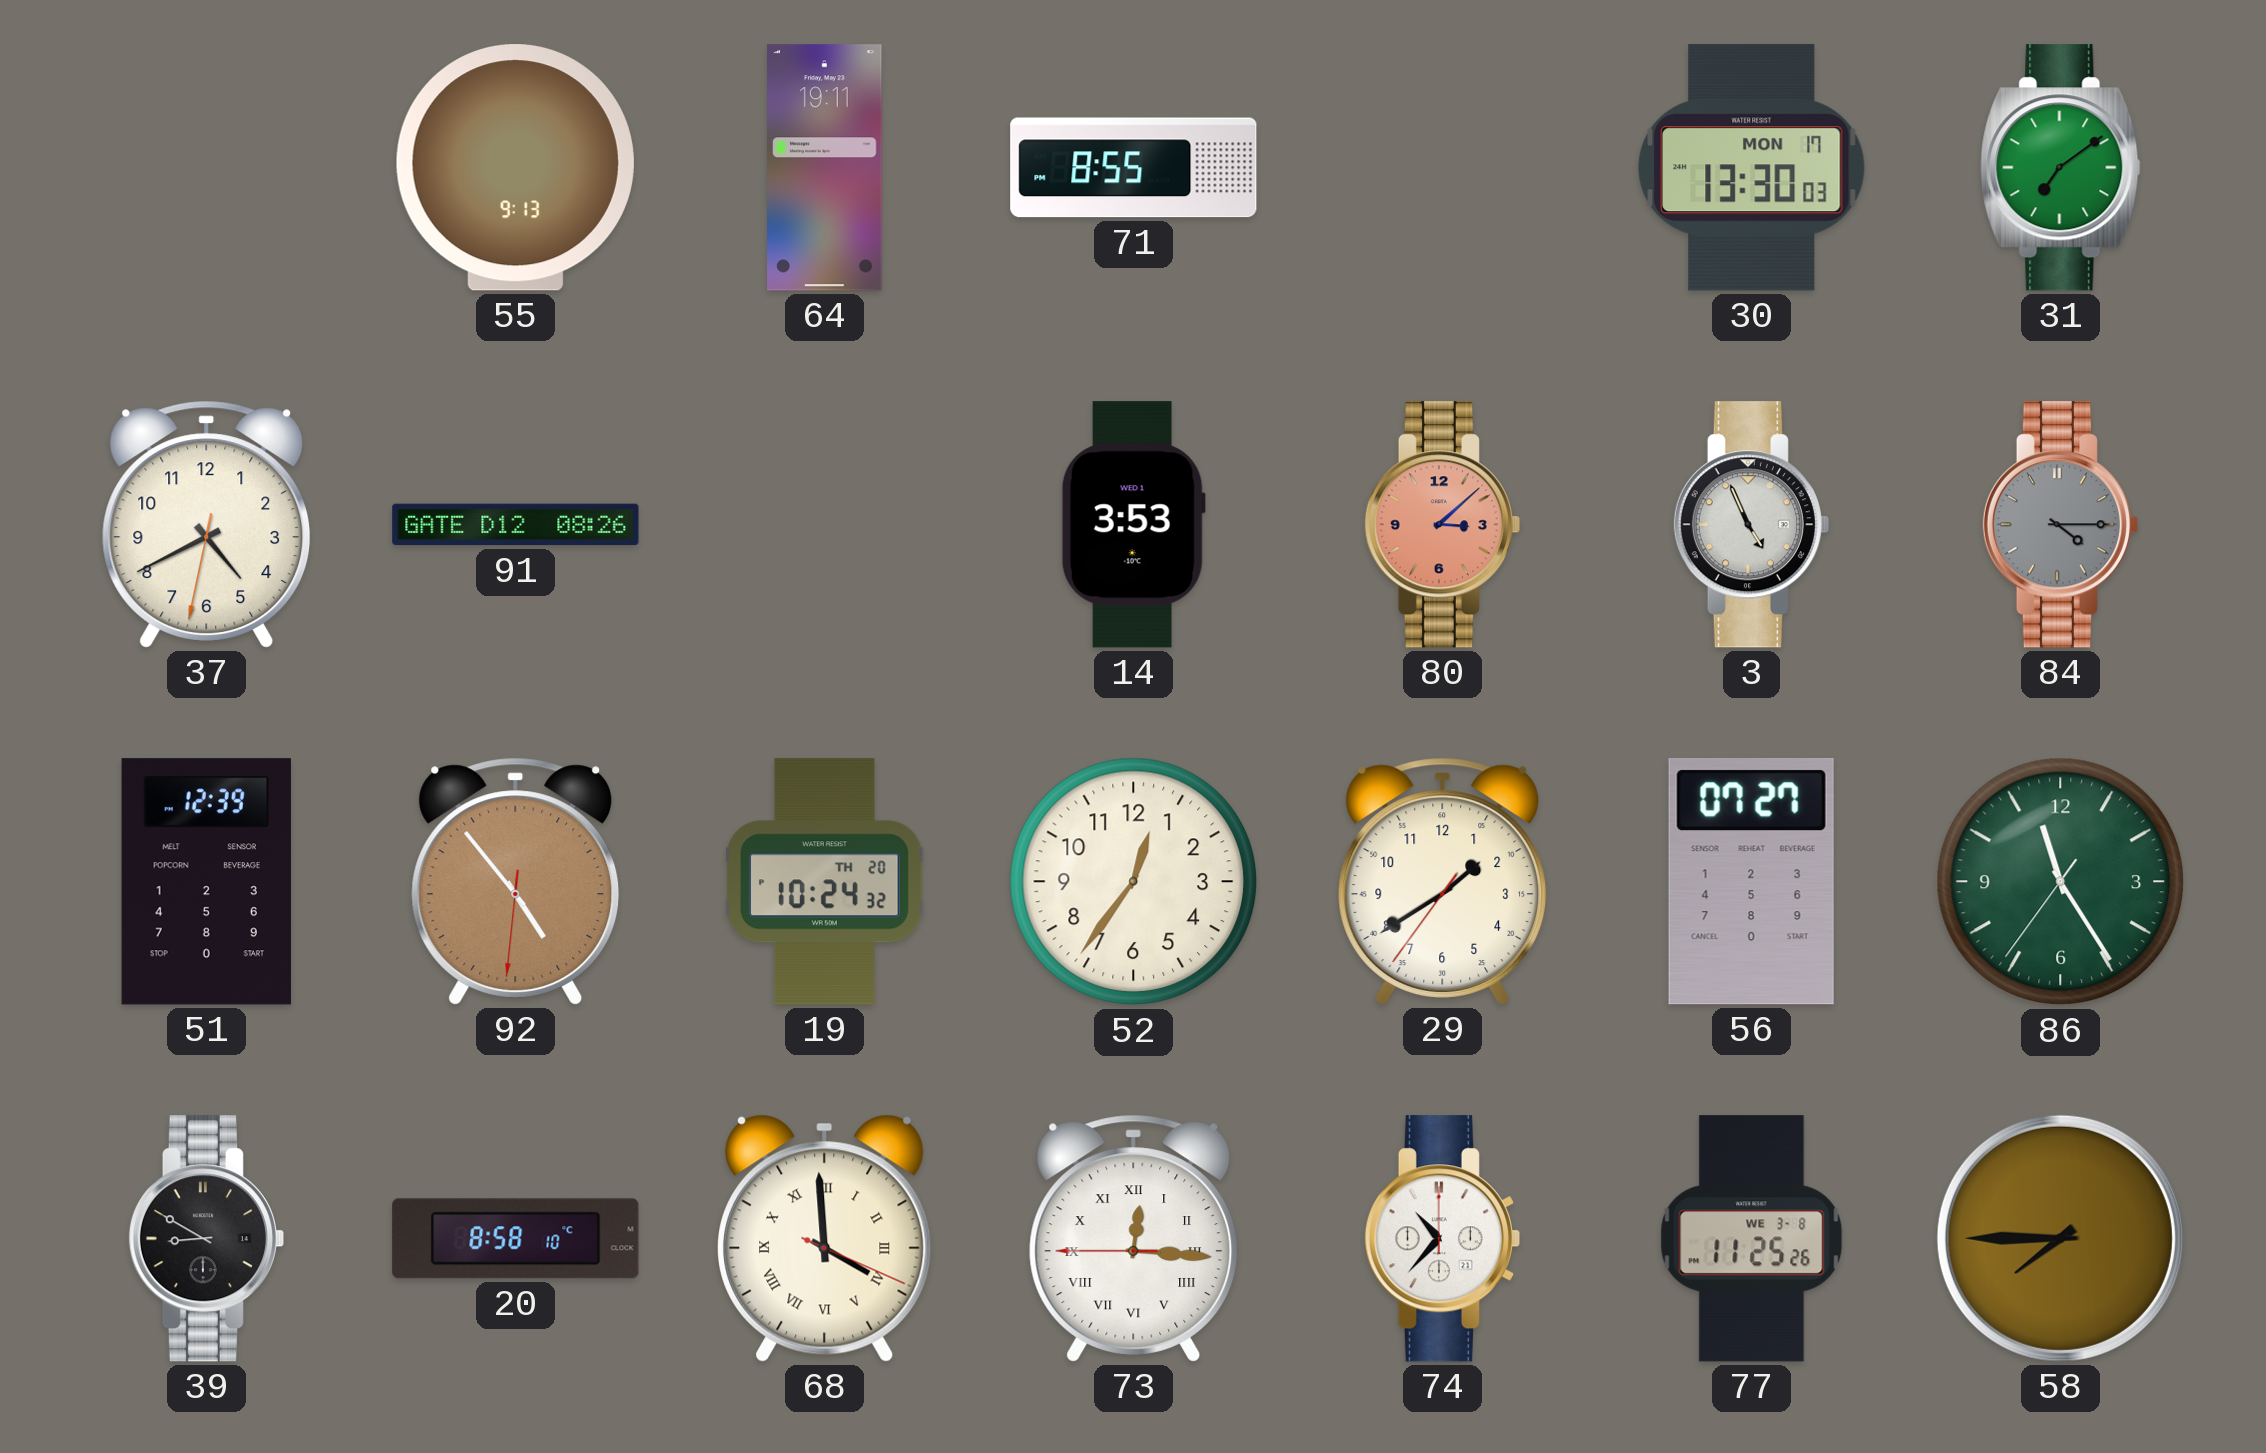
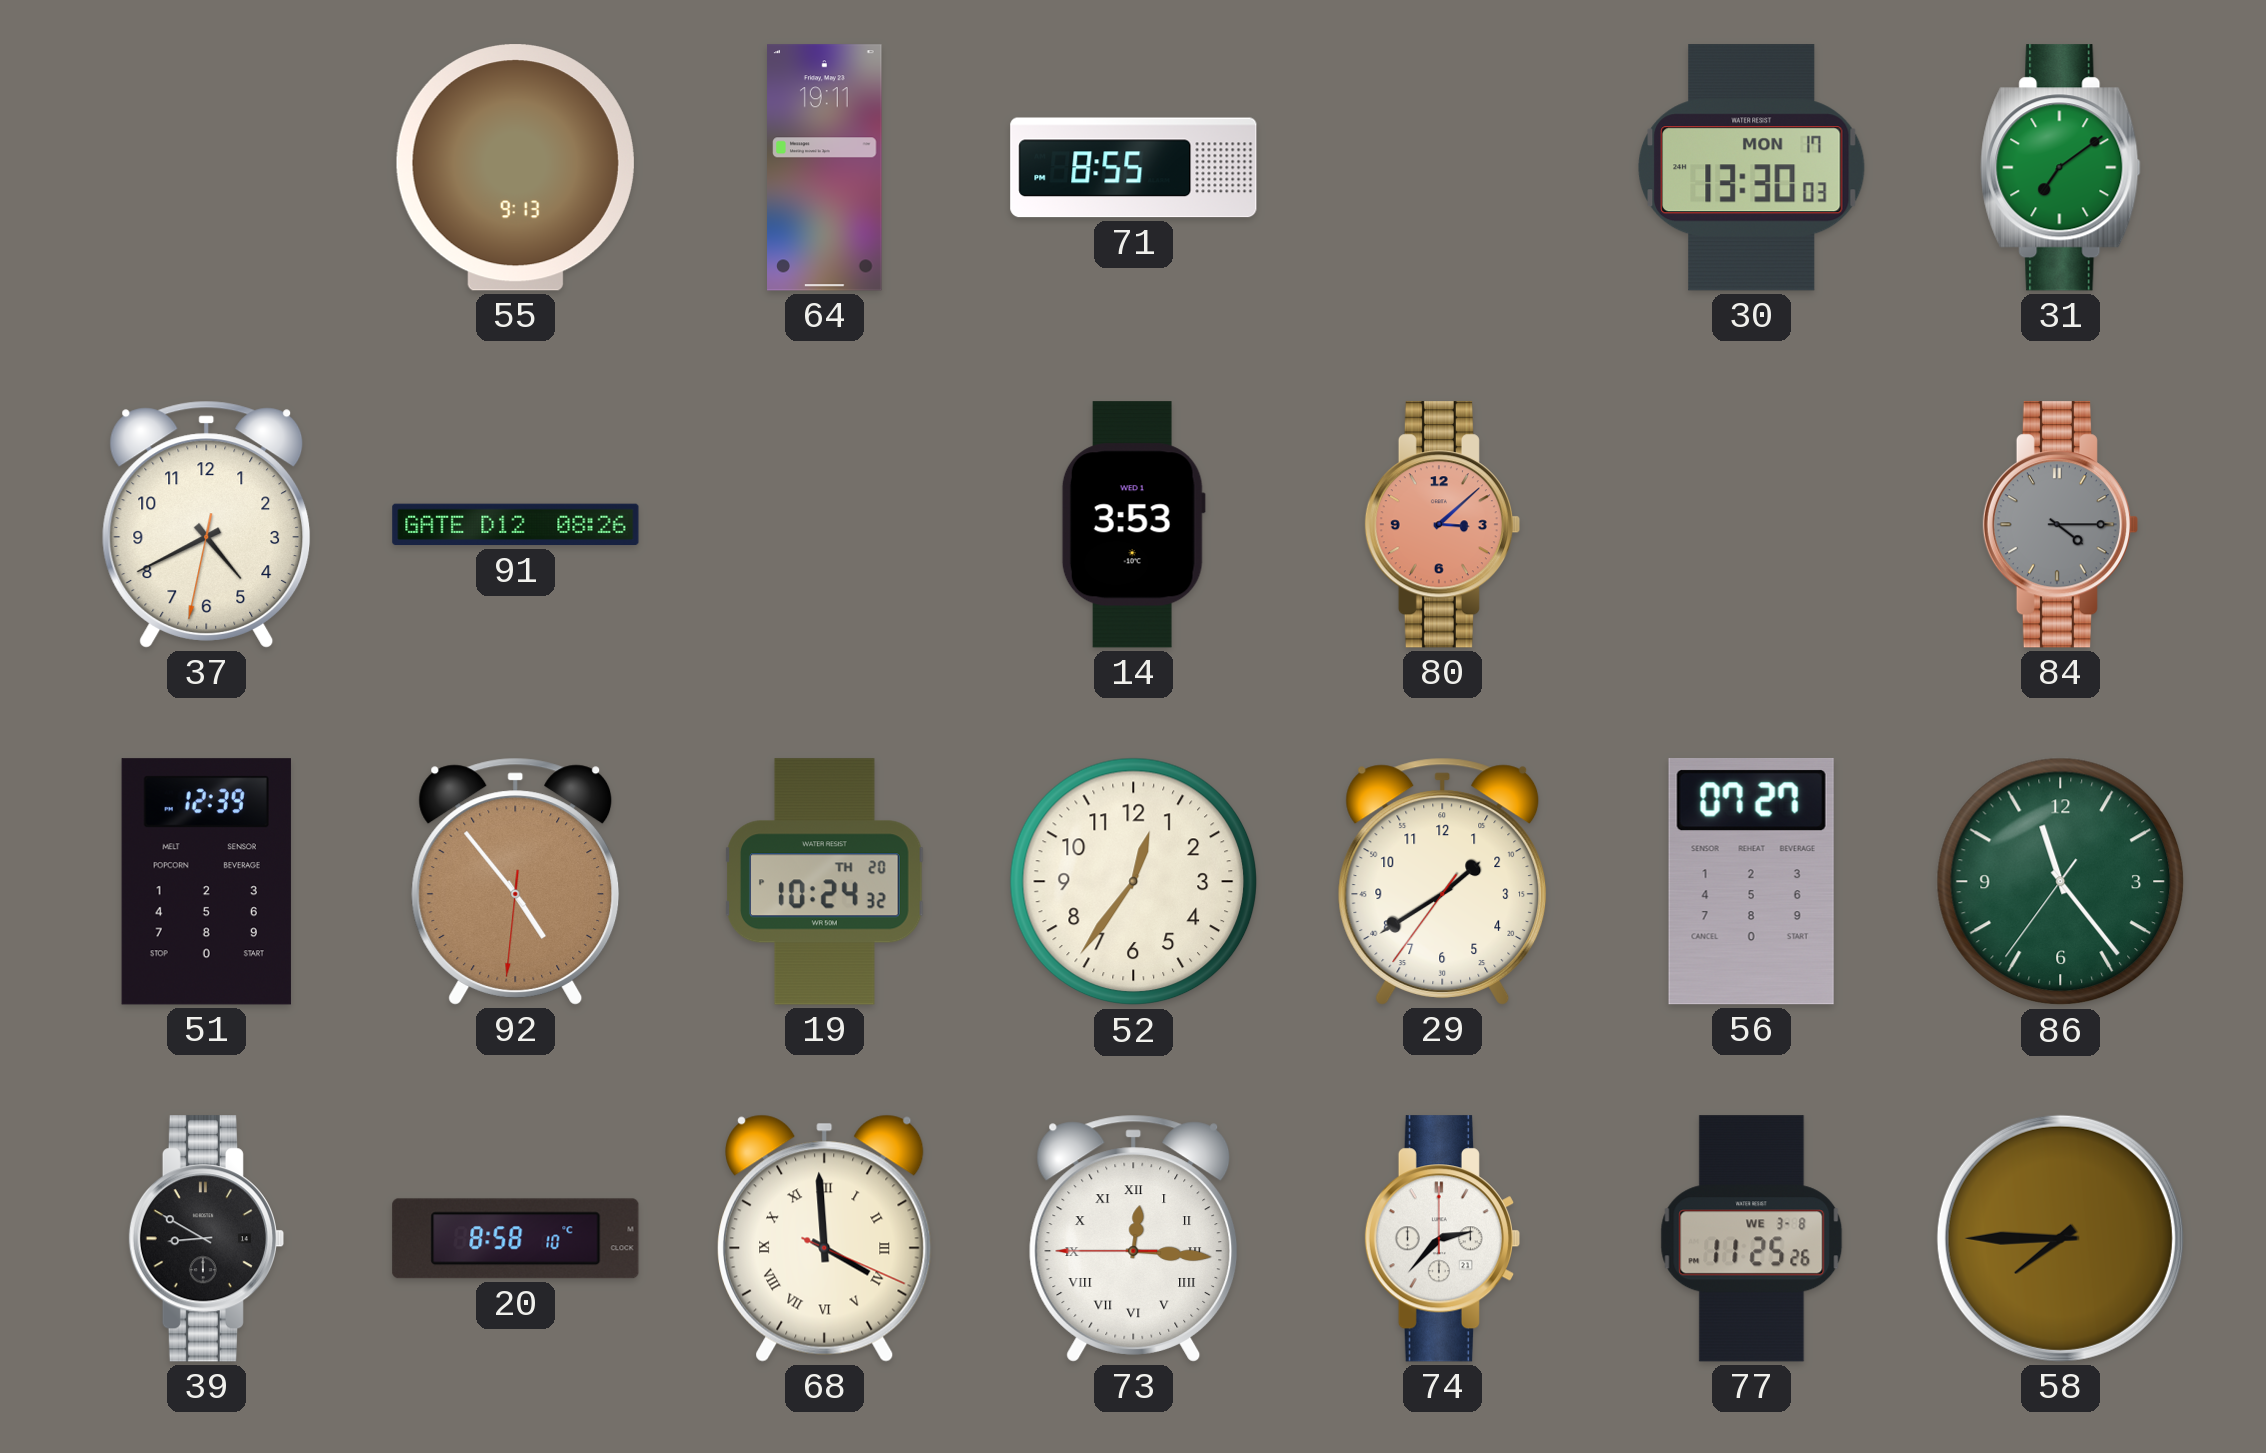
3: 4:56 -> none (1751, 525)
86: 11:24 -> 11:23 (2061, 882)
74: 10:37 -> 2:37 (1442, 1239)
